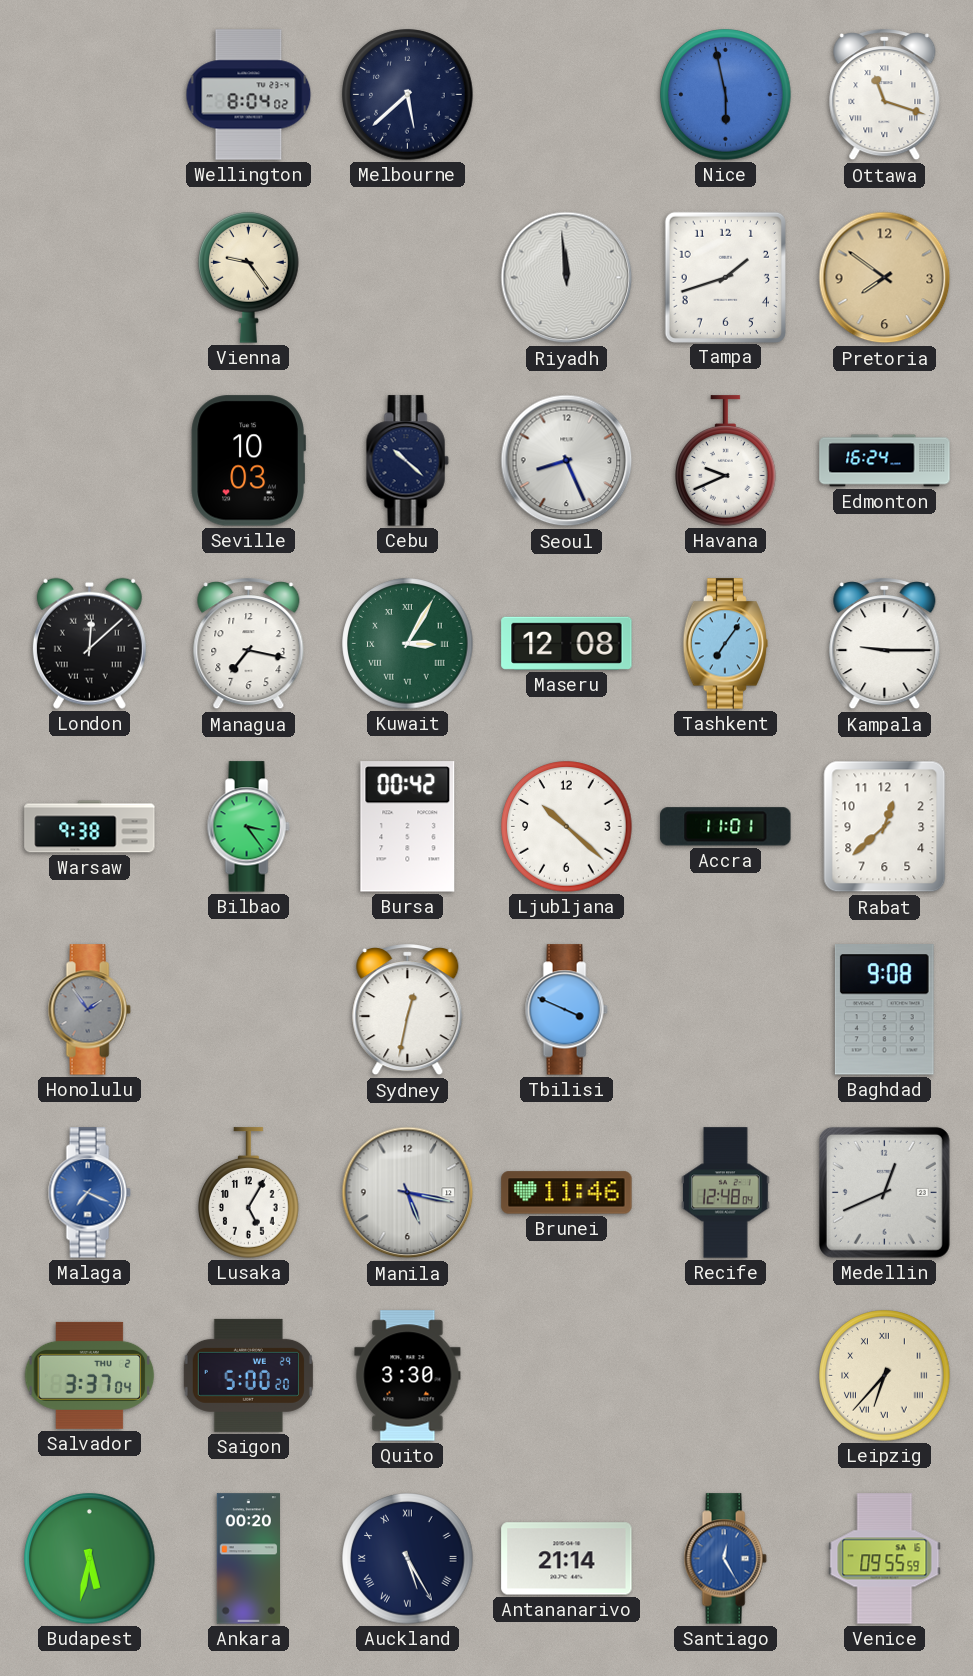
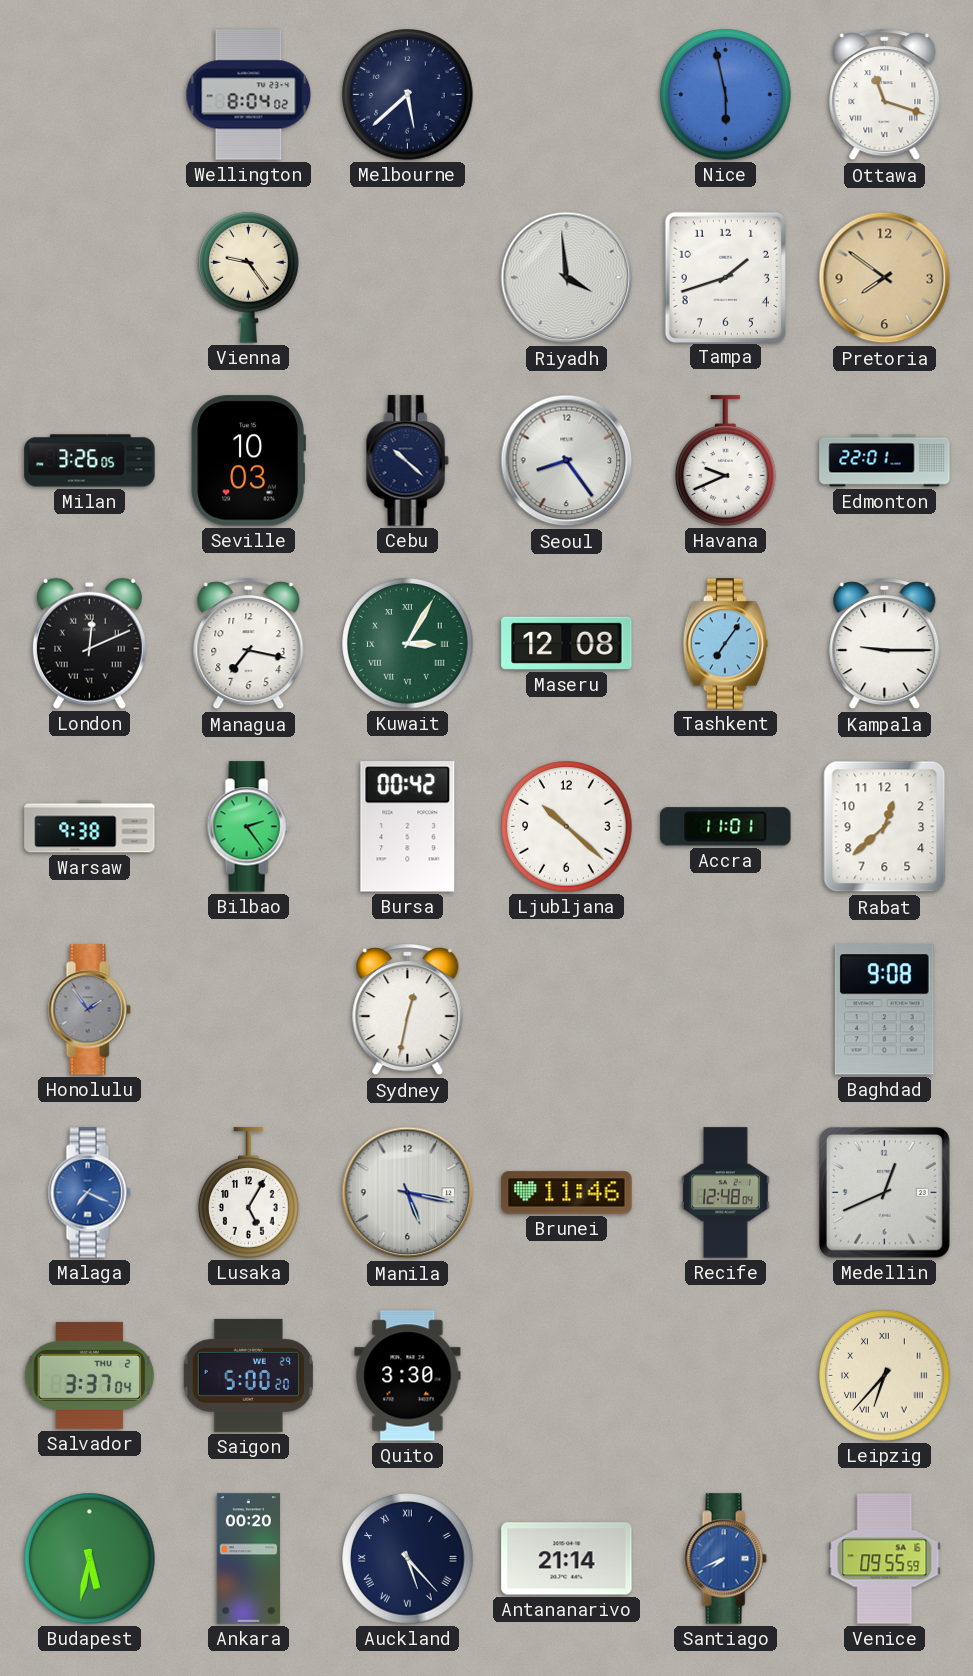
Riyadh: 11:59 -> 3:59 (567, 278)
Milan: none -> 3:26 (90, 461)
Seoul: 8:26 -> 8:24 (567, 461)
Edmonton: 16:24 -> 22:01 (885, 461)
London: 12:08 -> 12:11 (89, 643)
Bilbao: 3:24 -> 2:24 (248, 827)
Tbilisi: 3:49 -> none (566, 1010)
Auckland: 5:25 -> 5:23 (408, 1559)
Santiago: 12:25 -> 7:41 (725, 1559)
